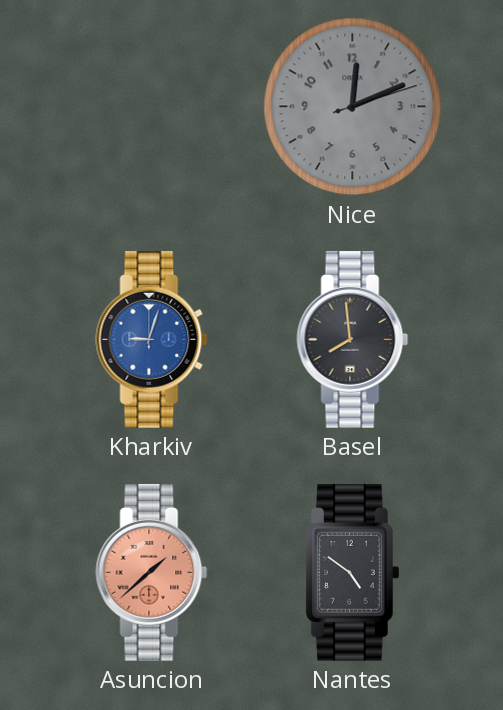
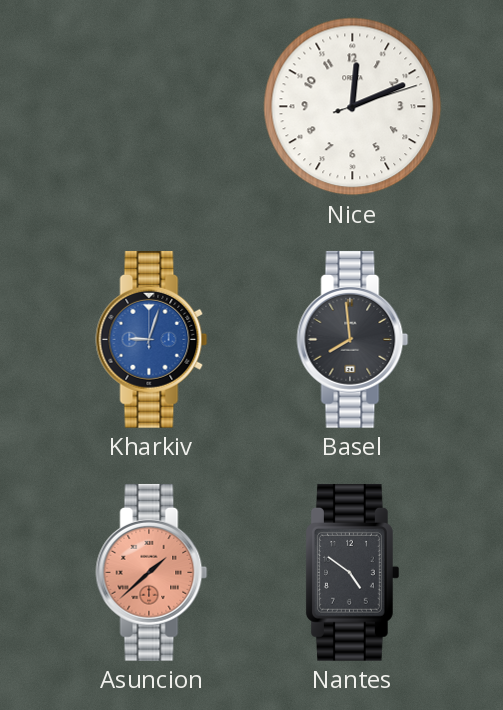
Nice dial: grey -> white (353, 107)
